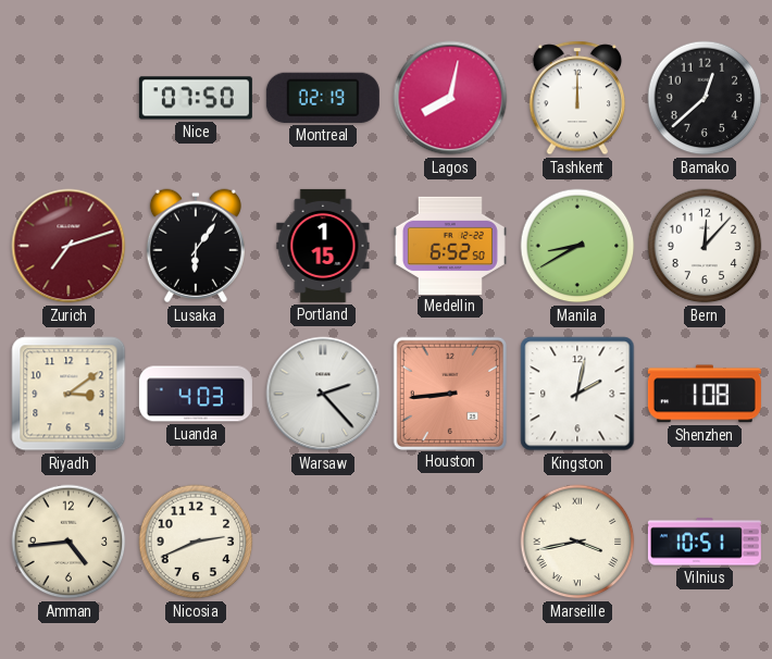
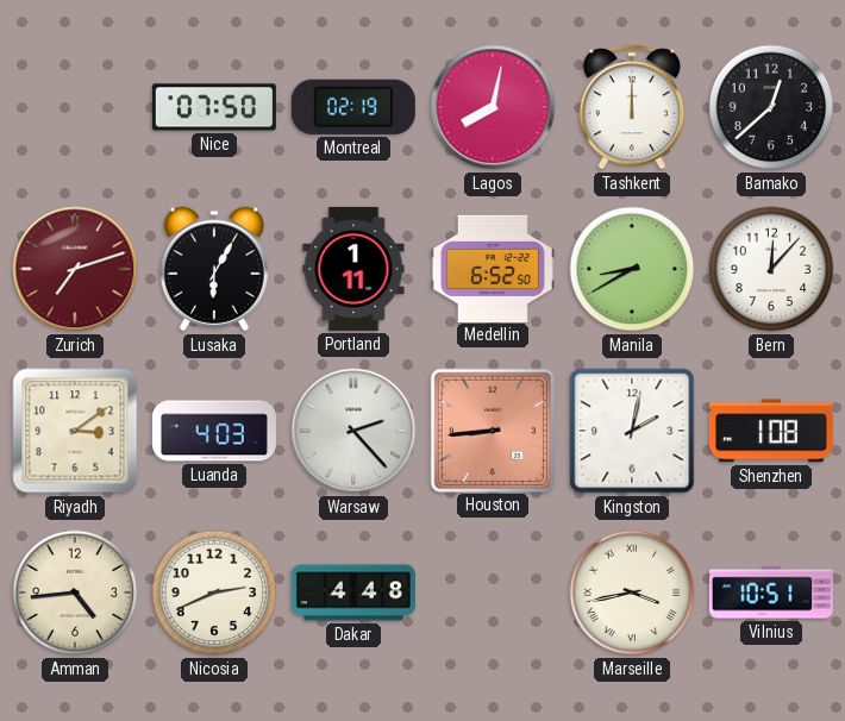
Lusaka: 6:06 -> 6:05 (214, 269)
Portland: 1:15 -> 1:11 (353, 269)
Dakar: none -> 4:48 (353, 593)
